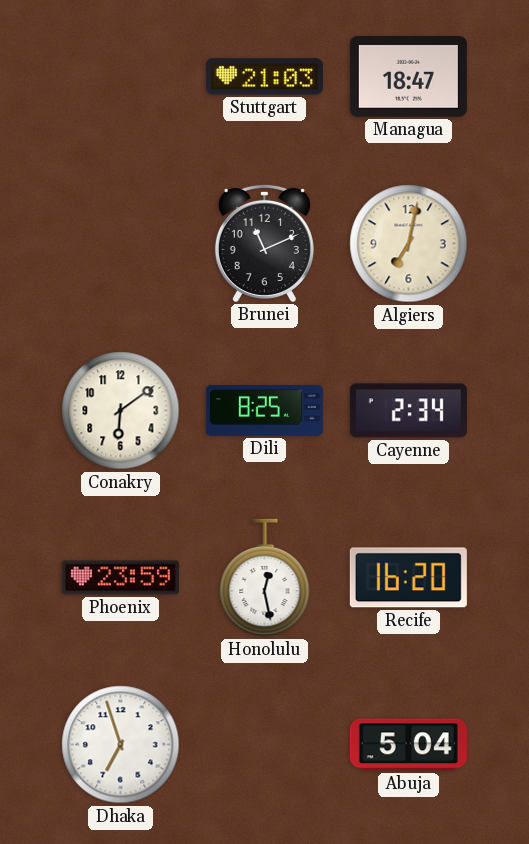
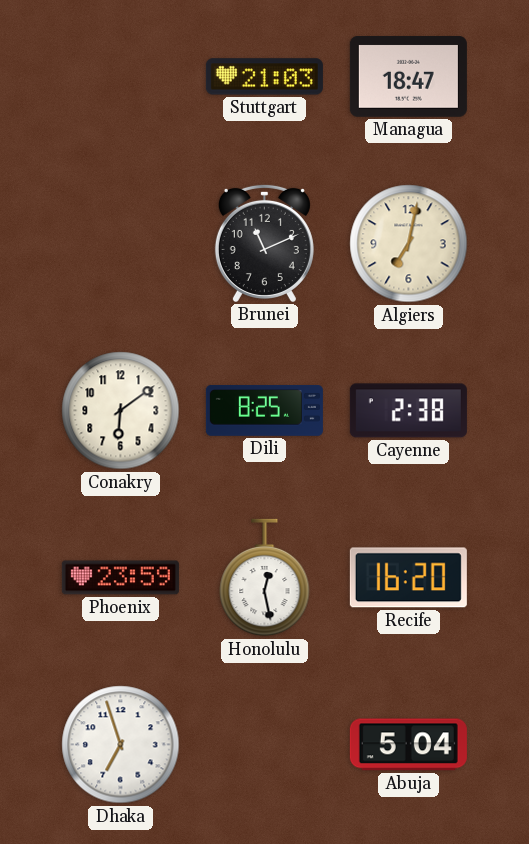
Cayenne: 2:34 -> 2:38 (408, 411)
